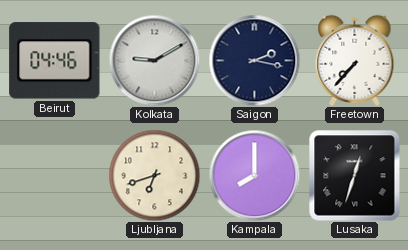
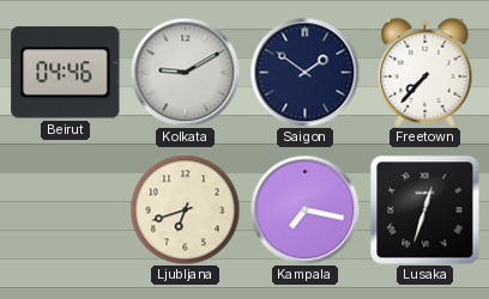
Saigon: 2:17 -> 1:51 (304, 72)
Kampala: 8:00 -> 7:17 (304, 209)
